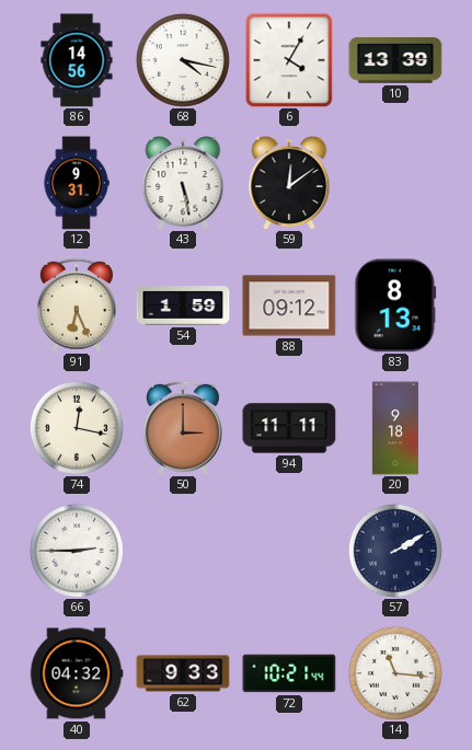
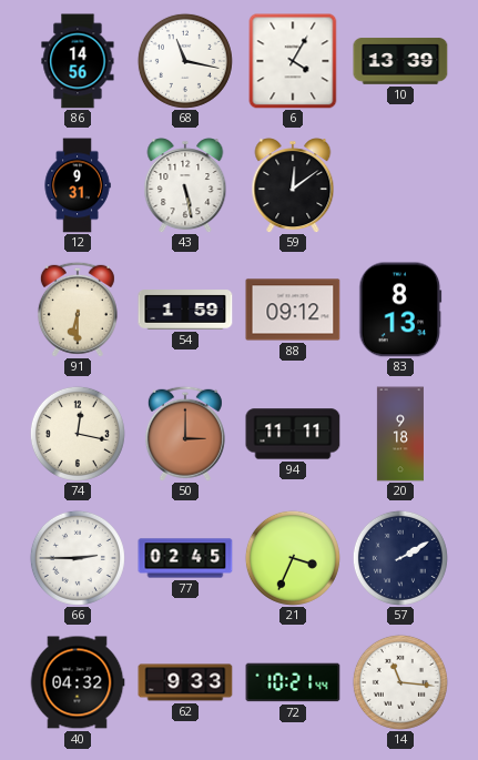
68: 4:17 -> 11:17 (185, 61)
91: 6:26 -> 6:30 (78, 310)
77: none -> 02:45 (185, 558)
21: none -> 3:34 (293, 558)
